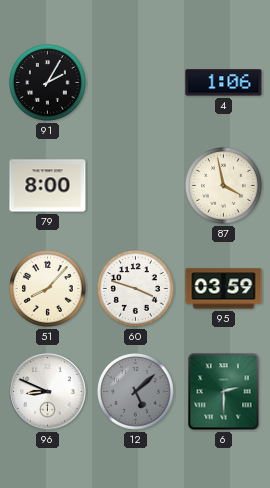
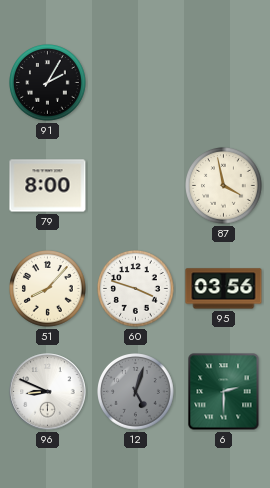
4: 1:06 -> none (224, 83)
95: 03:59 -> 03:56 (224, 289)
12: 5:08 -> 5:03 (136, 392)
